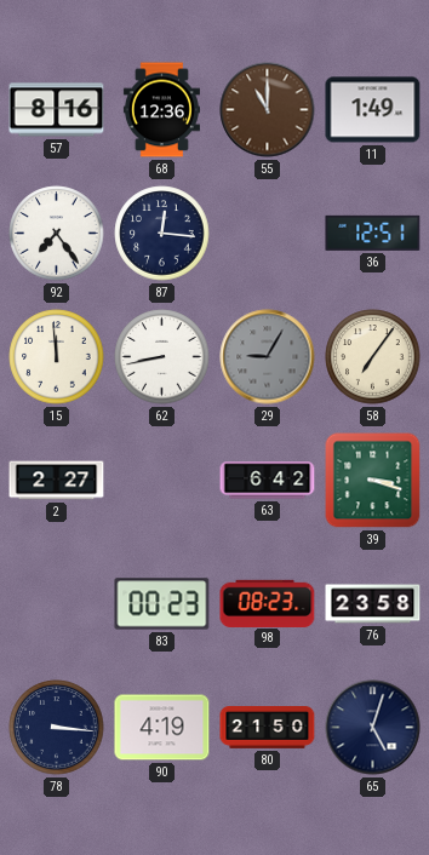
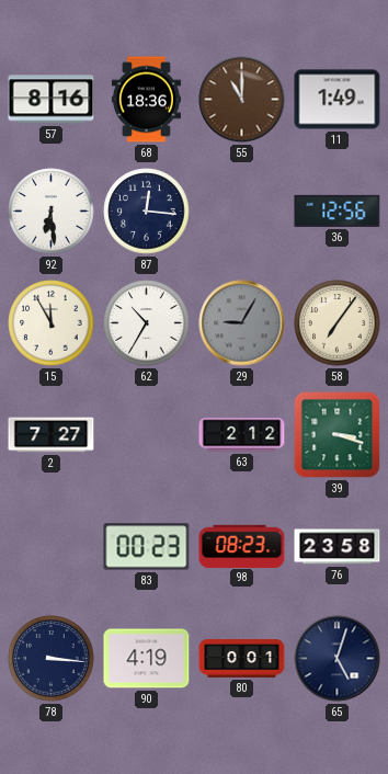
68: 12:36 -> 18:36 (146, 100)
92: 7:24 -> 6:29 (52, 212)
36: 12:51 -> 12:56 (338, 210)
15: 11:59 -> 11:55 (52, 323)
62: 8:43 -> 10:35 (147, 323)
2: 2:27 -> 7:27 (52, 435)
63: 6:42 -> 2:12 (242, 435)
80: 21:50 -> 0:01 (242, 659)
